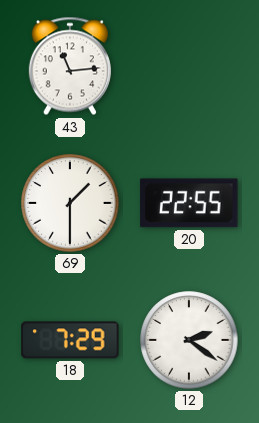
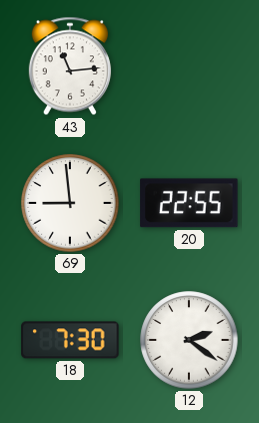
69: 1:30 -> 8:59 (70, 203)
18: 7:29 -> 7:30 (70, 340)
